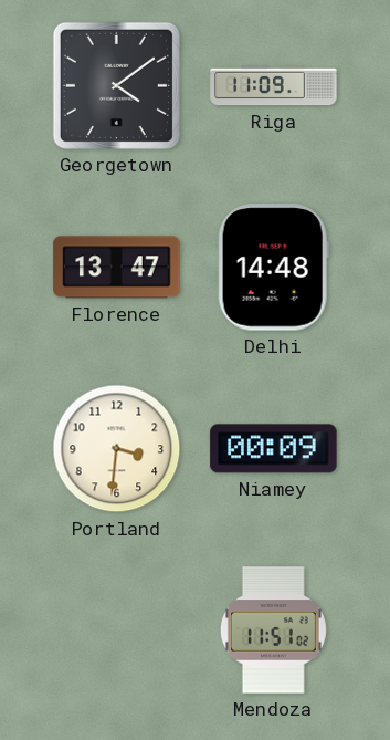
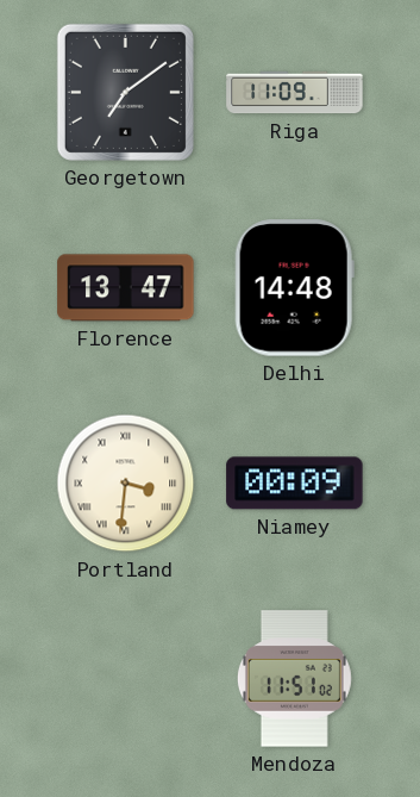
Georgetown: 4:09 -> 7:09 (125, 92)
Portland numerals: Arabic -> Roman (126, 484)
